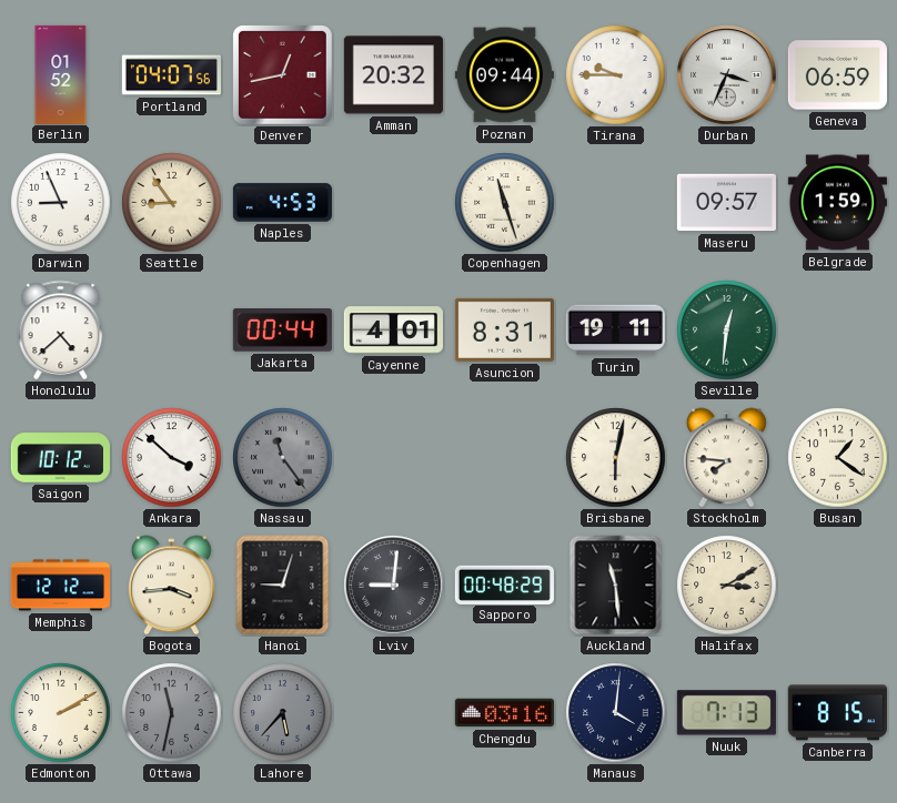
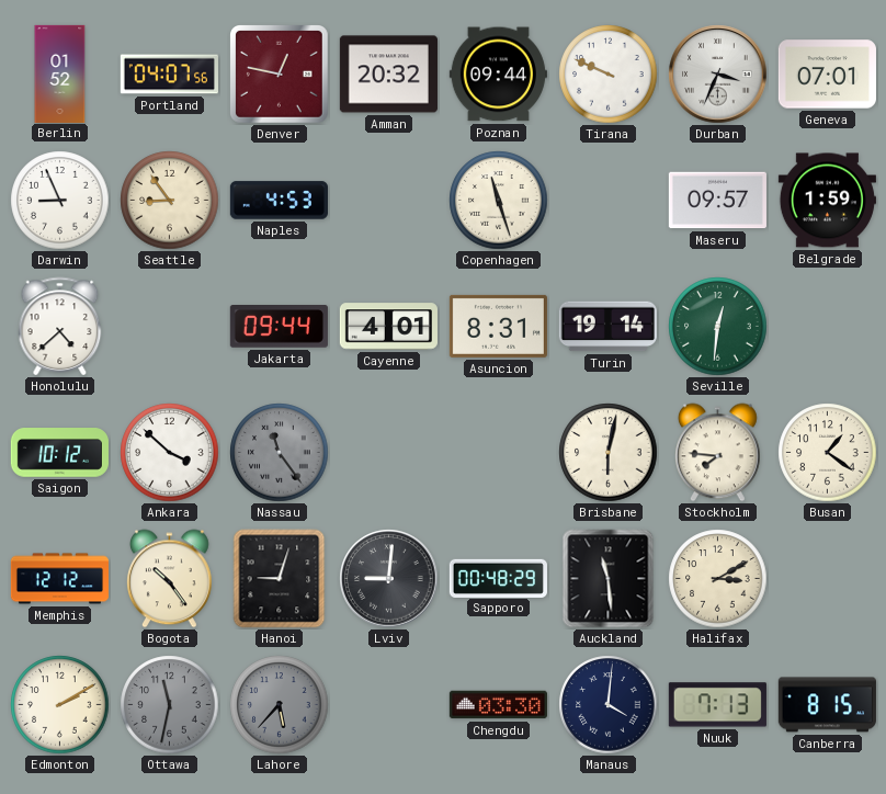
Denver: 12:43 -> 12:47 (280, 75)
Tirana: 9:45 -> 9:49 (609, 75)
Geneva: 06:59 -> 07:01 (827, 75)
Jakarta: 00:44 -> 09:44 (279, 327)
Turin: 19:11 -> 19:14 (607, 327)
Bogota: 3:44 -> 10:24 (170, 579)
Chengdu: 03:16 -> 03:30 (498, 705)
